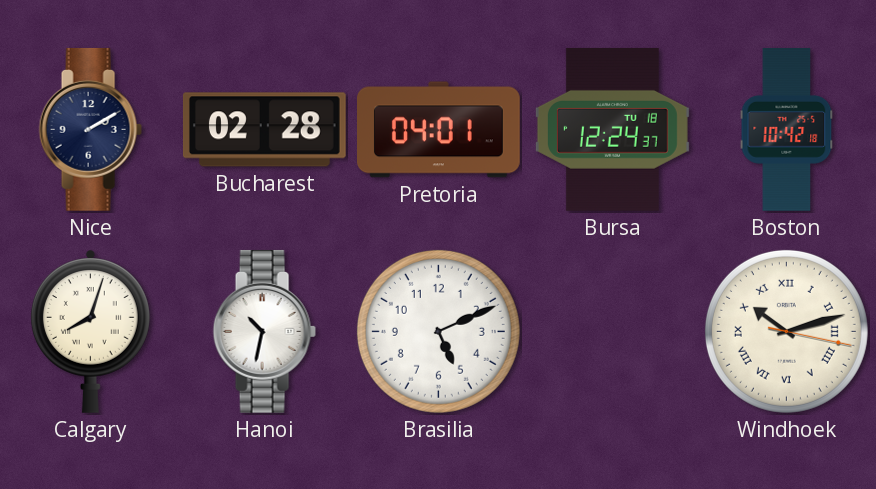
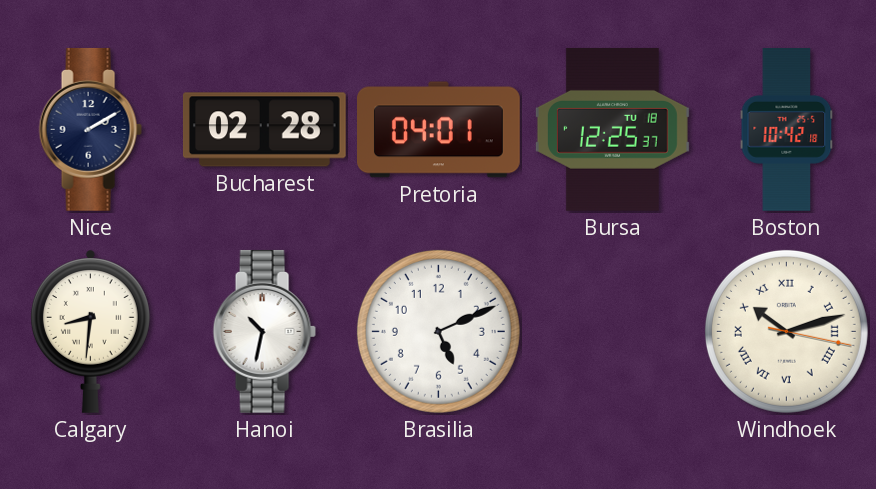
Bursa: 12:24 -> 12:25 (612, 129)
Calgary: 8:03 -> 8:31 (90, 331)
